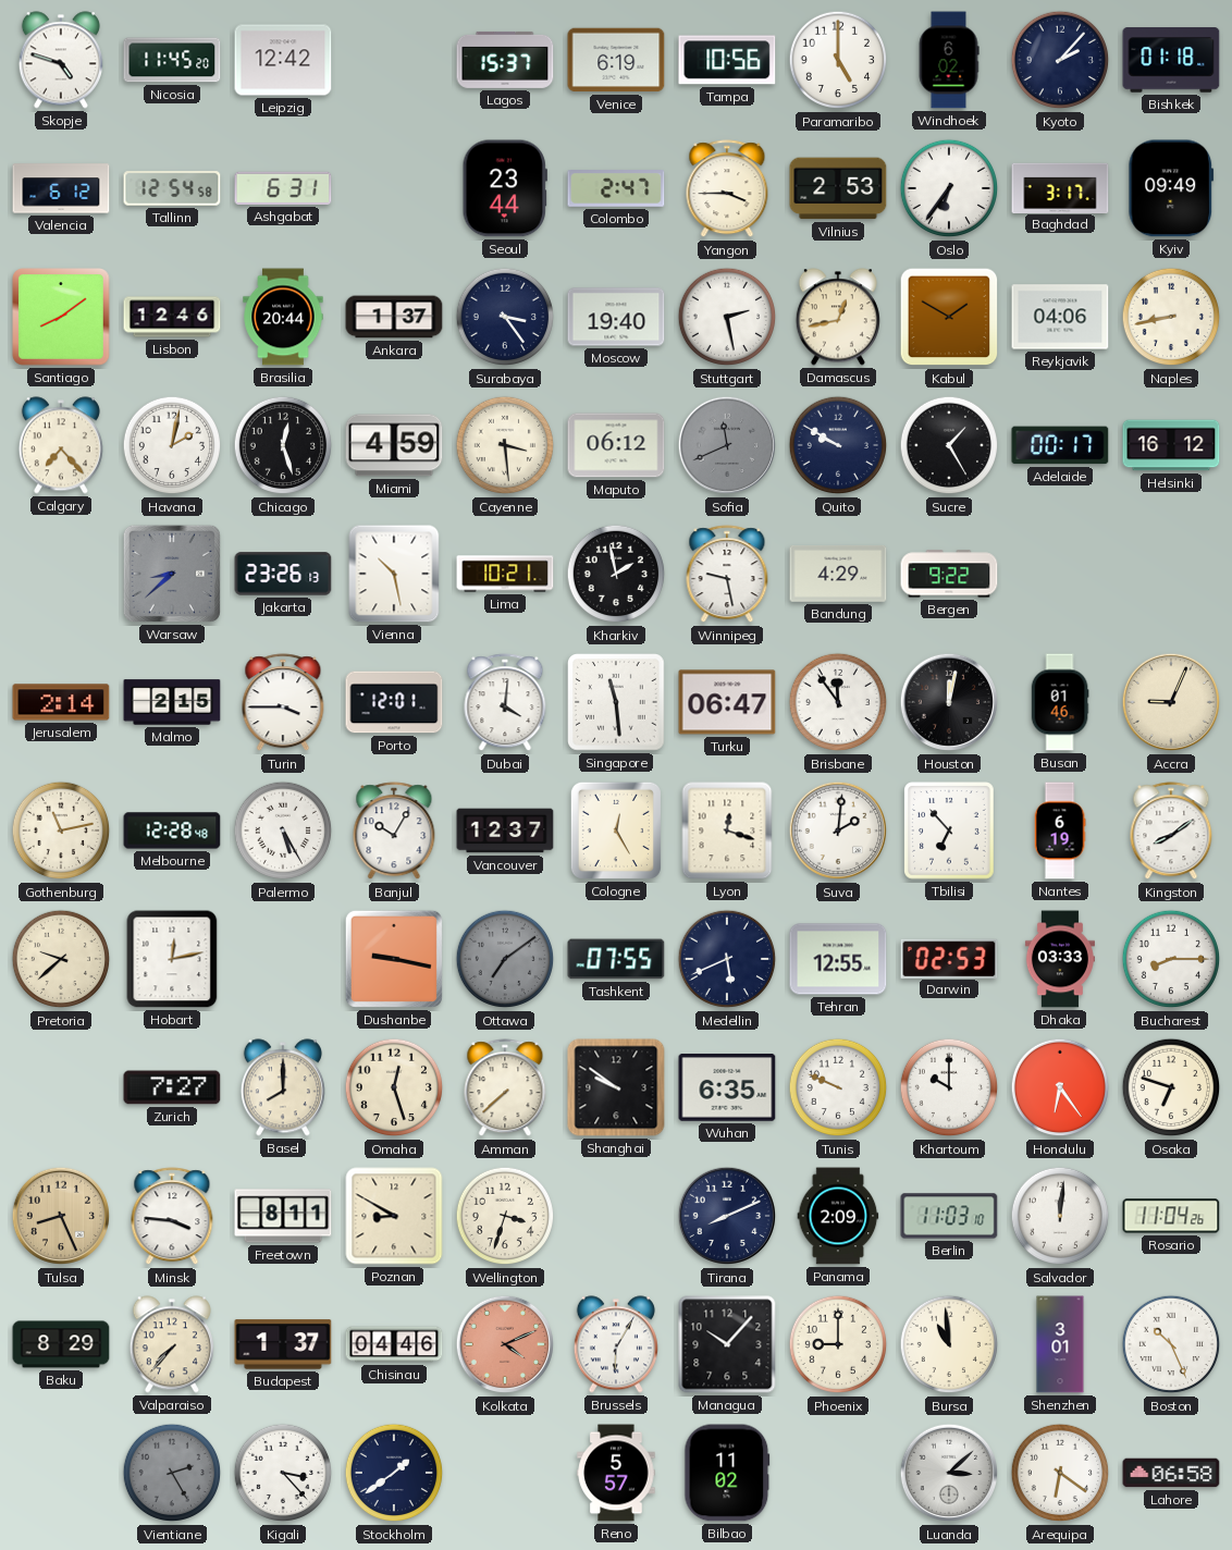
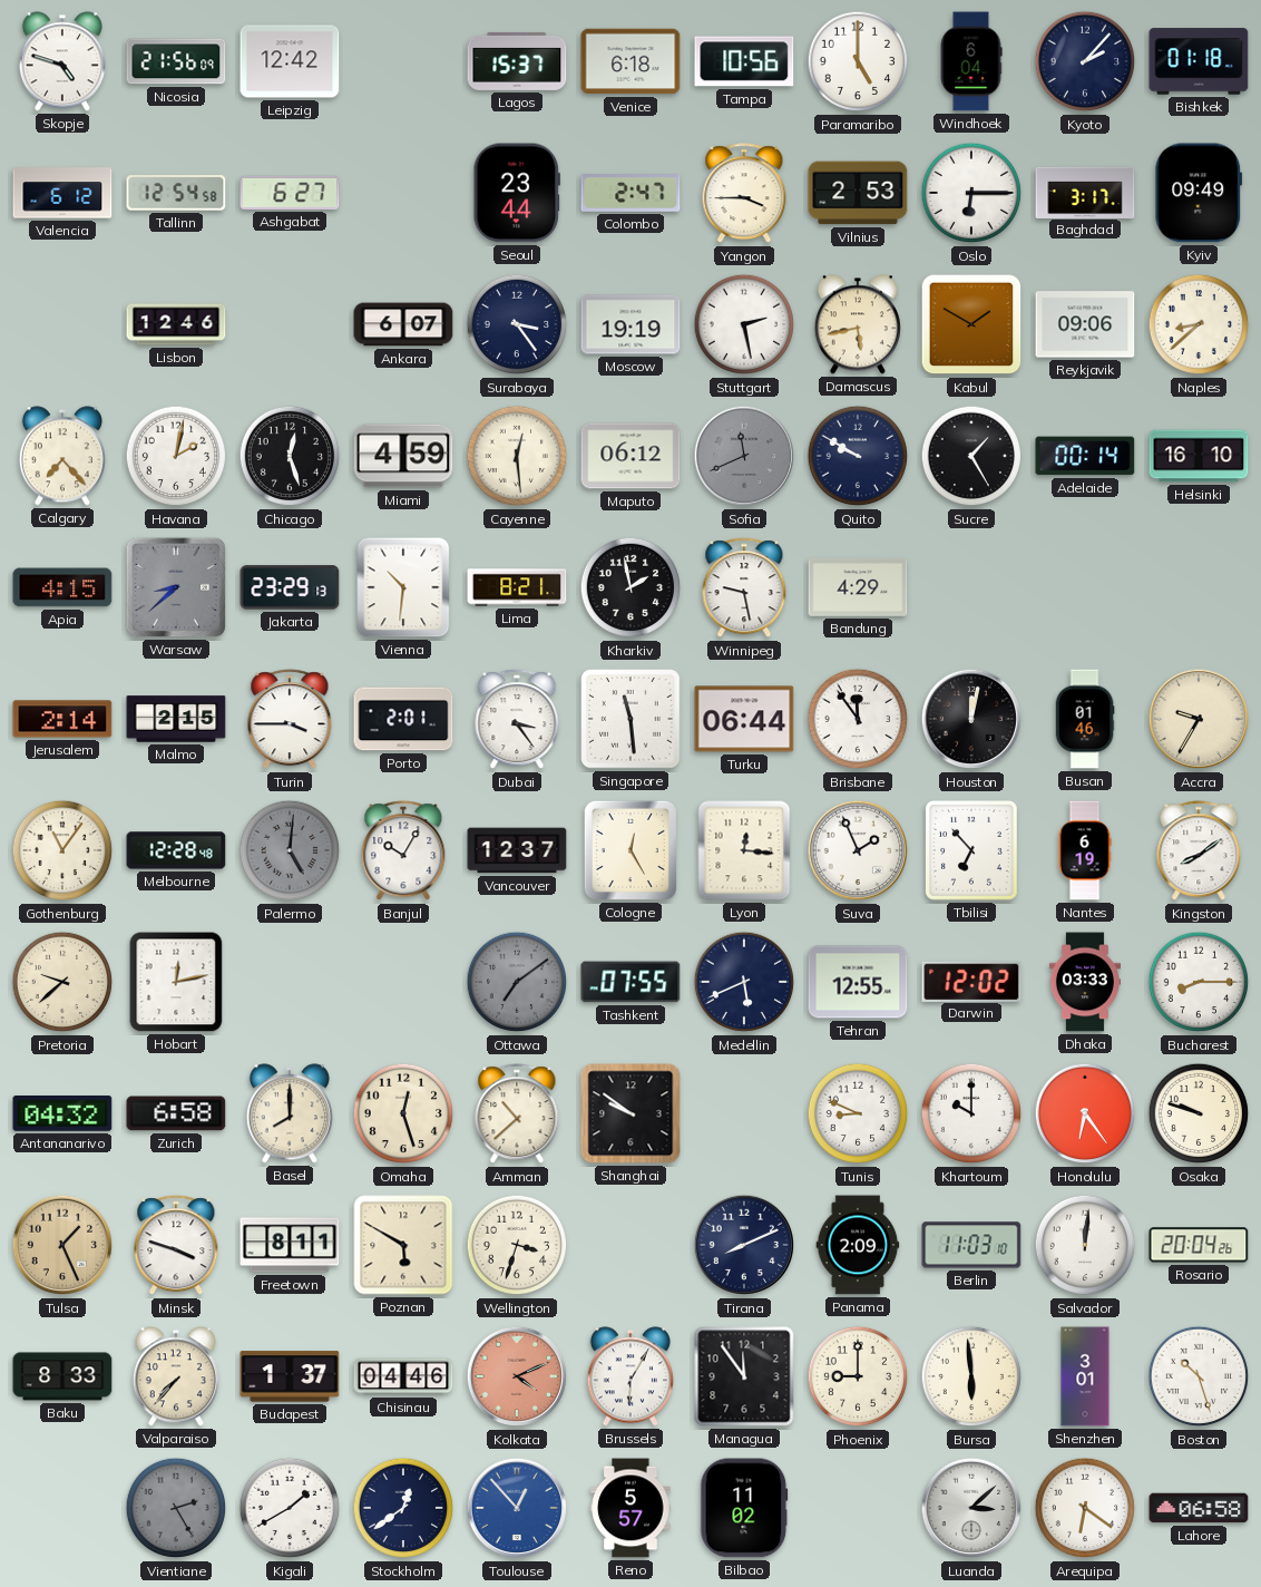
Nicosia: 11:45 -> 21:56 (176, 61)
Venice: 6:19 -> 6:18 (630, 61)
Windhoek: 6:02 -> 6:04 (971, 61)
Ashgabat: 6:31 -> 6:27 (290, 193)
Oslo: 6:36 -> 6:15 (971, 193)
Santiago: 8:09 -> none (62, 318)
Brasilia: 20:44 -> none (283, 317)
Ankara: 1:37 -> 6:07 (403, 324)
Moscow: 19:40 -> 19:19 (630, 324)
Damascus: 12:43 -> 5:43 (858, 324)
Reykjavik: 04:06 -> 09:06 (1085, 324)
Naples: 8:43 -> 8:38 (1199, 324)
Cayenne: 3:29 -> 12:29 (517, 456)
Adelaide: 00:17 -> 00:14 (1085, 456)
Helsinki: 16:12 -> 16:10 (1199, 456)
Apia: none -> 4:15 (62, 587)
Jakarta: 23:26 -> 23:29 (290, 587)
Vienna: 10:28 -> 10:31 (403, 587)
Lima: 10:21 -> 8:21 (517, 587)
Bergen: 9:22 -> none (949, 574)
Porto: 12:01 -> 2:01 (403, 719)
Dubai: 4:01 -> 3:24 (517, 720)
Turku: 06:47 -> 06:44 (744, 719)
Accra: 9:04 -> 9:35 (1199, 719)
Gothenburg: 11:13 -> 11:06 (62, 850)
Palermo: 5:25 -> 5:01 (290, 850)
Palermo dial: white -> grey (290, 850)
Lyon: 12:18 -> 12:16 (744, 850)
Suva: 2:01 -> 1:56 (858, 850)
Dushanbe: 9:17 -> none (394, 959)
Darwin: 02:53 -> 12:02 (971, 981)
Antananarivo: none -> 04:32 (62, 1114)
Zurich: 7:27 -> 6:58 (176, 1113)
Amman: 7:38 -> 10:38 (517, 1114)
Wuhan: 6:35 -> none (727, 1087)
Tunis: 9:49 -> 8:49 (858, 1113)
Osaka: 6:48 -> 9:48 (1199, 1113)
Tulsa: 8:26 -> 1:26 (62, 1245)
Minsk: 3:46 -> 3:48 (176, 1246)
Poznan: 8:50 -> 5:50 (403, 1245)
Rosario: 11:04 -> 20:04 (1199, 1245)
Baku: 8:29 -> 8:33 (62, 1376)
Managua: 10:07 -> 11:54 (744, 1376)
Bursa: 10:59 -> 5:59 (971, 1376)
Boston: 10:26 -> 10:27 (1199, 1376)
Kigali: 3:23 -> 1:40 (290, 1508)
Stockholm: 1:39 -> 12:39 (403, 1508)
Toulouse: none -> 12:53 (517, 1508)
